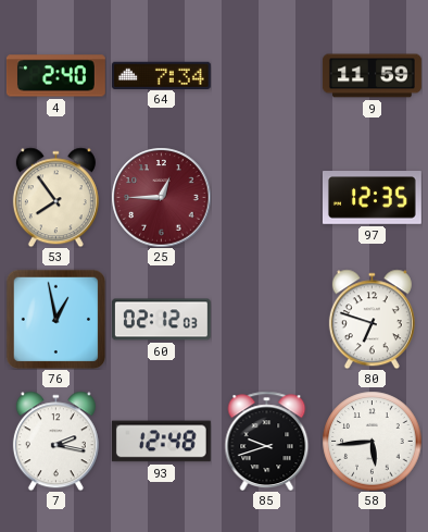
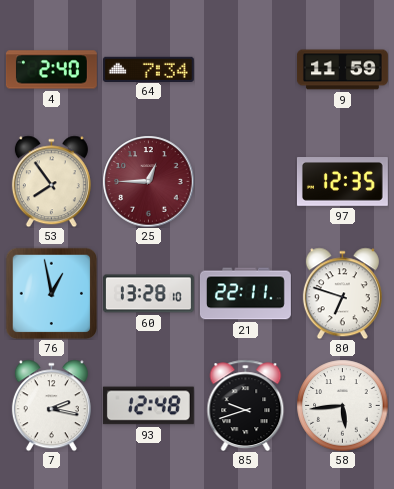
60: 02:12 -> 13:28 (148, 294)
21: none -> 22:11 (245, 294)
